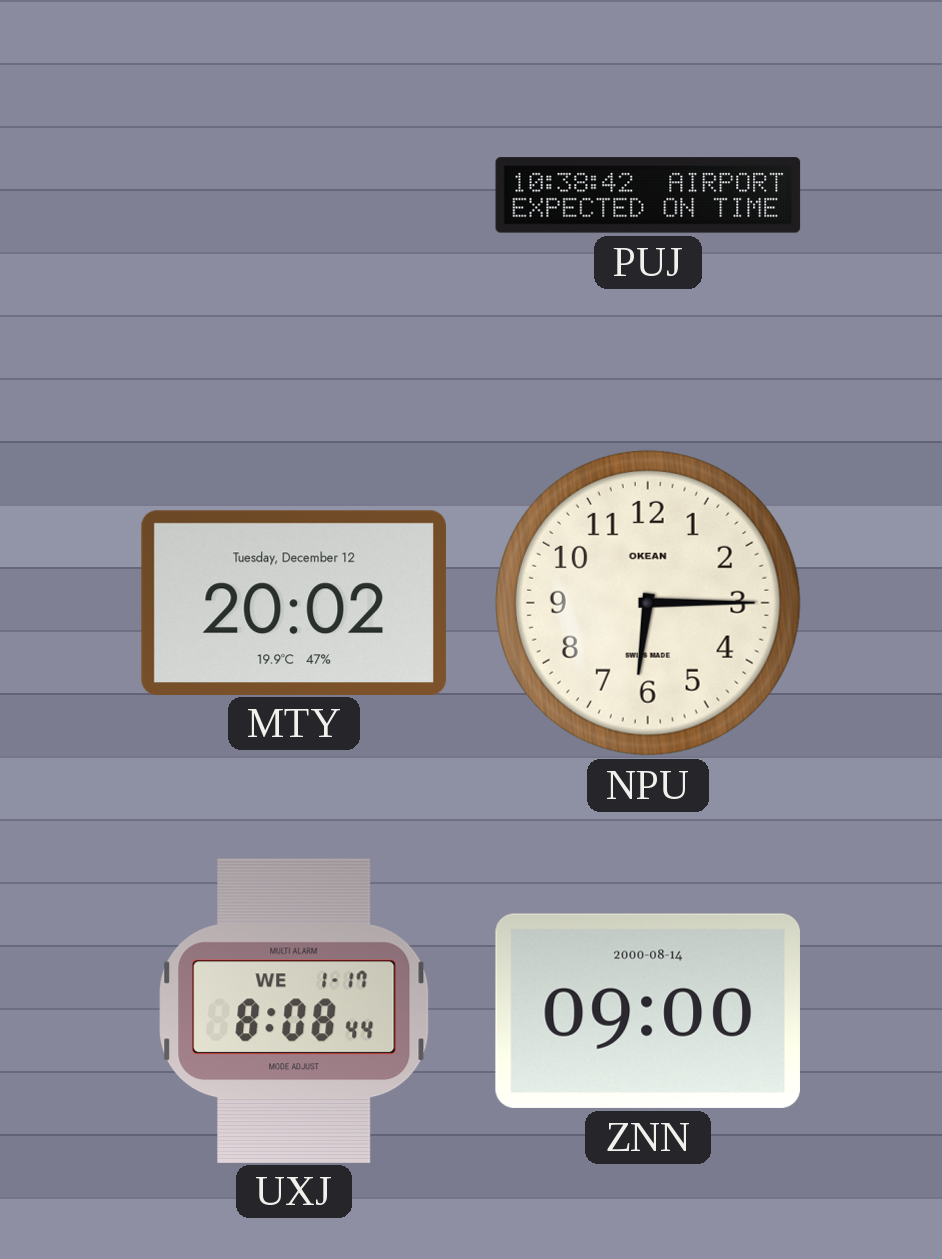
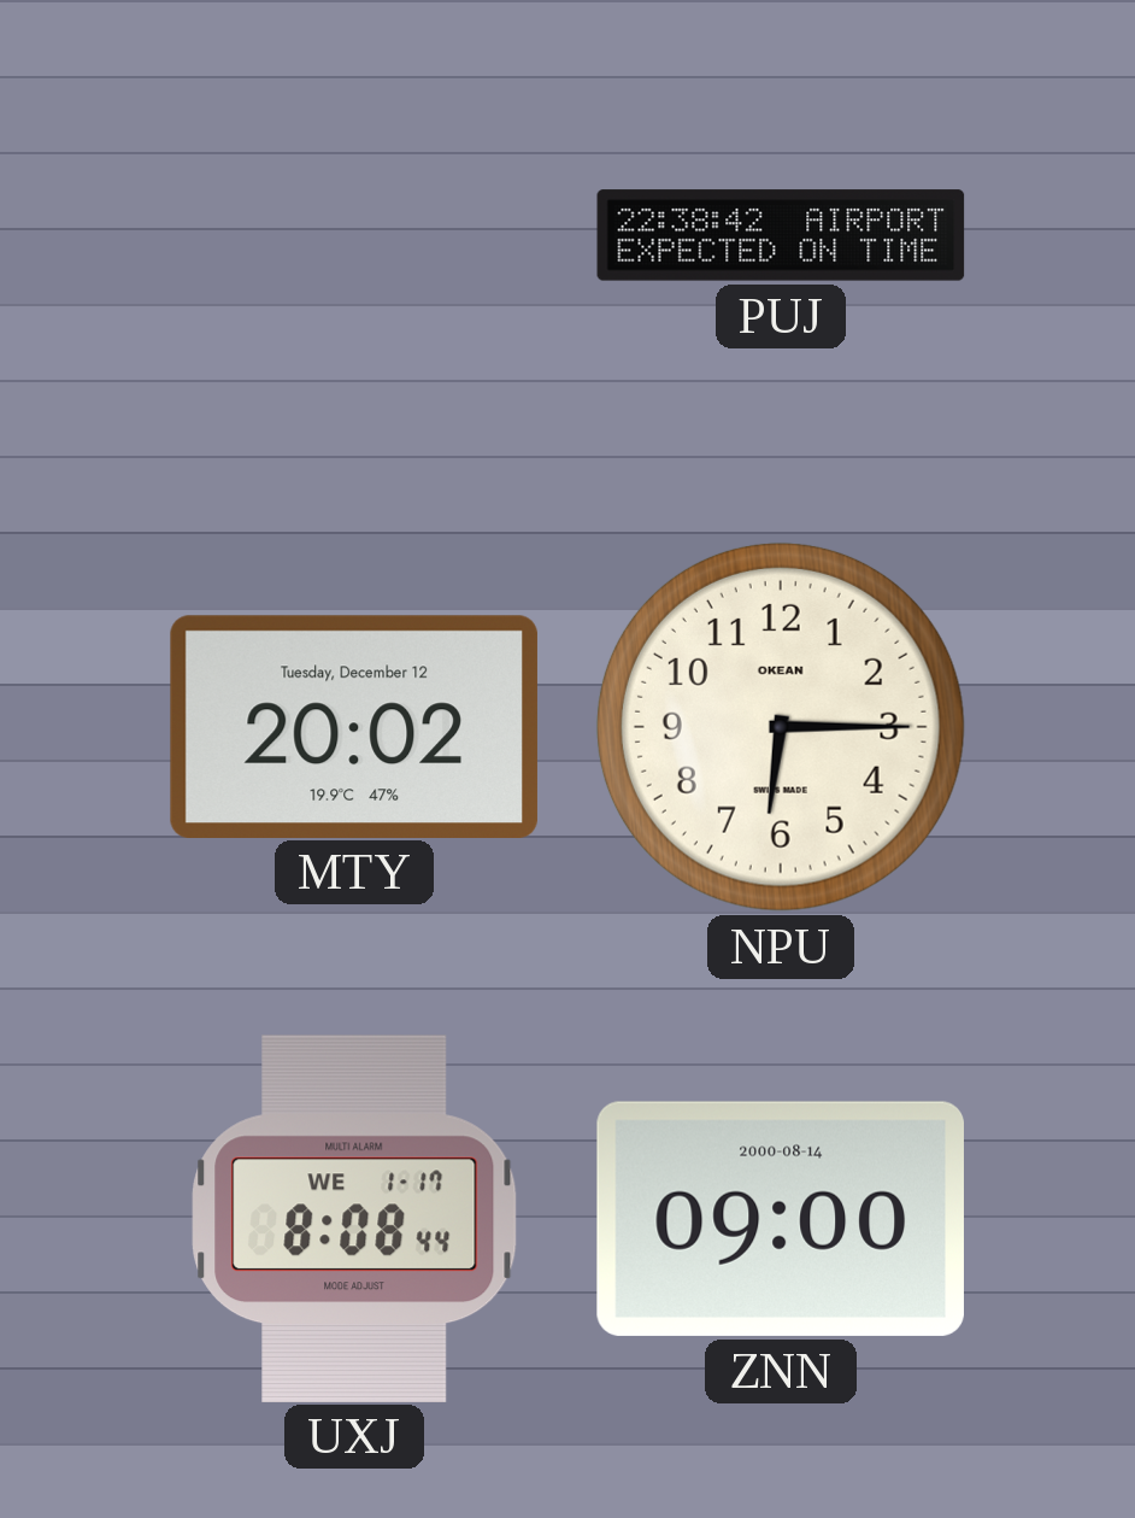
PUJ: 10:38 -> 22:38 (781, 235)
